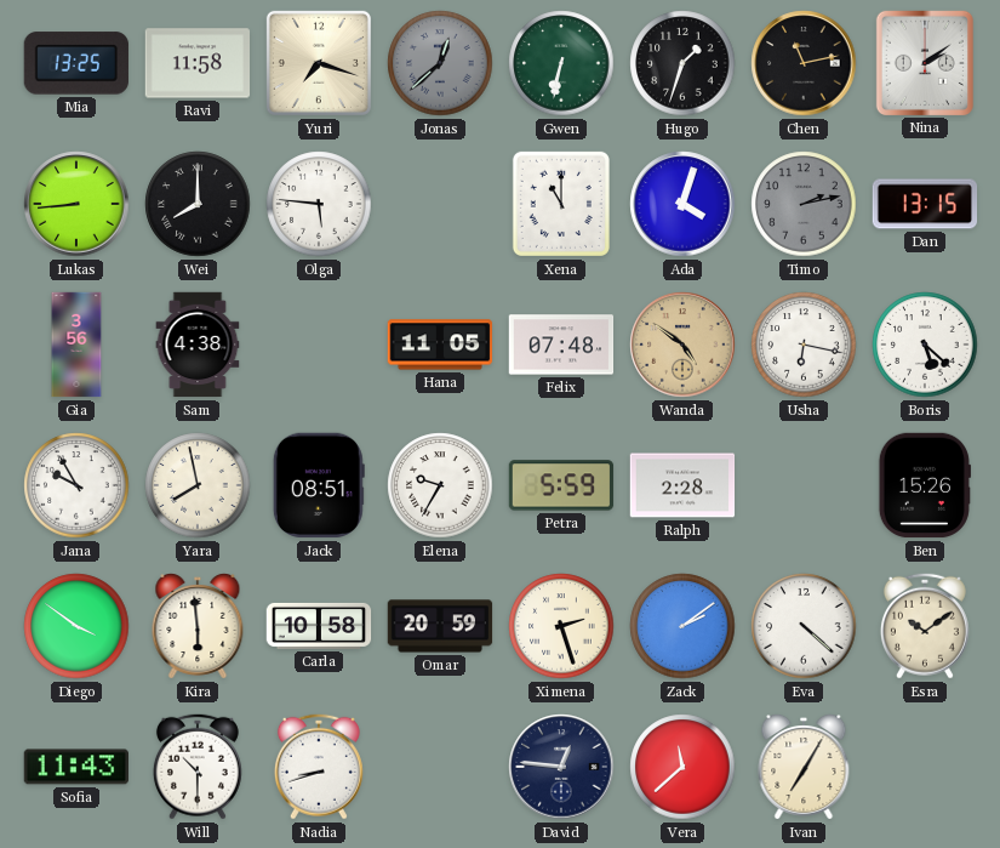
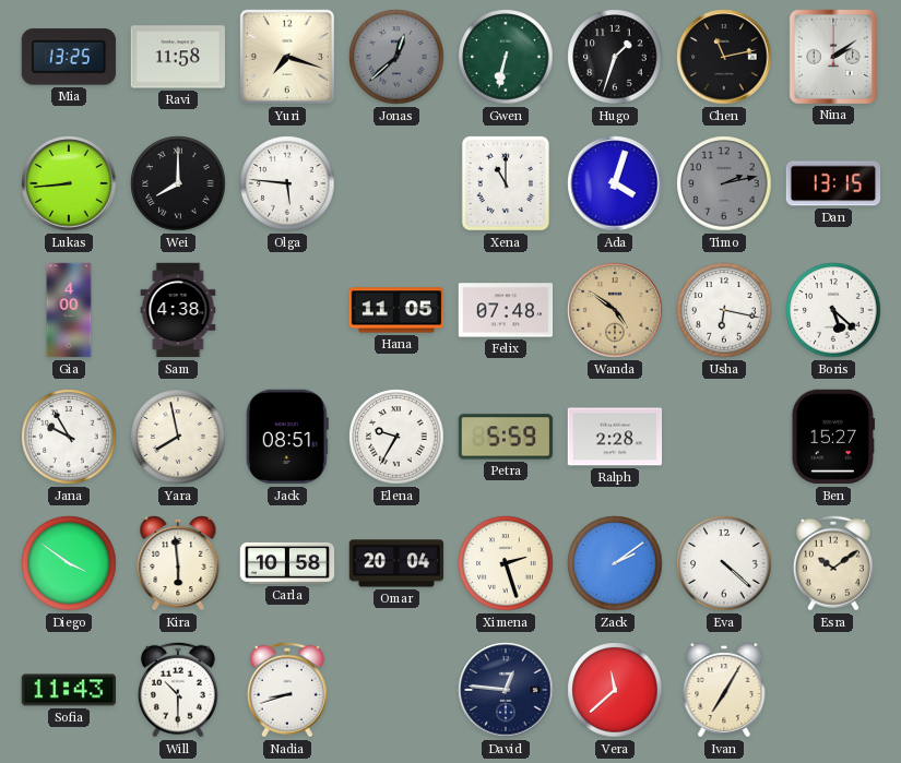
Gia: 3:56 -> 4:00 (69, 310)
Ben: 15:26 -> 15:27 (833, 437)
Omar: 20:59 -> 20:04 (396, 563)
